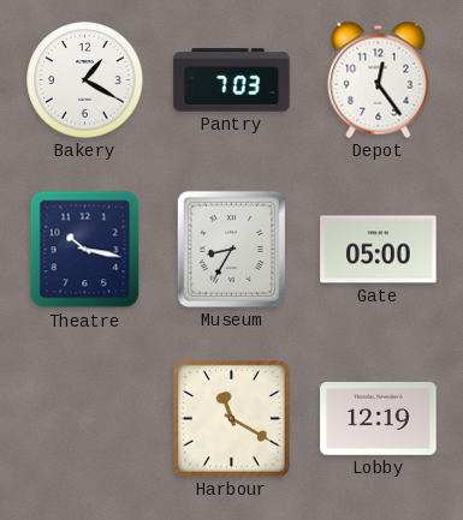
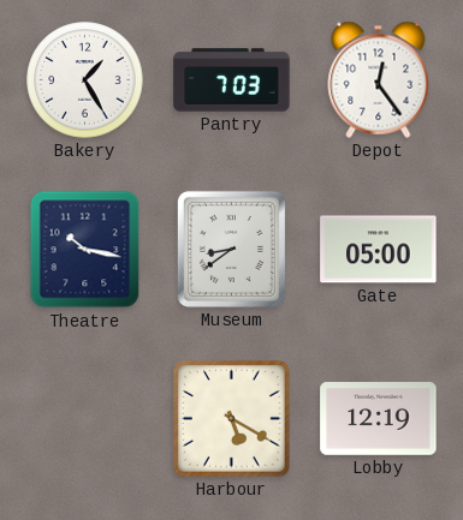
Bakery: 1:20 -> 1:25 (85, 80)
Museum: 8:35 -> 8:39 (231, 249)
Harbour: 11:20 -> 5:20 (232, 419)
